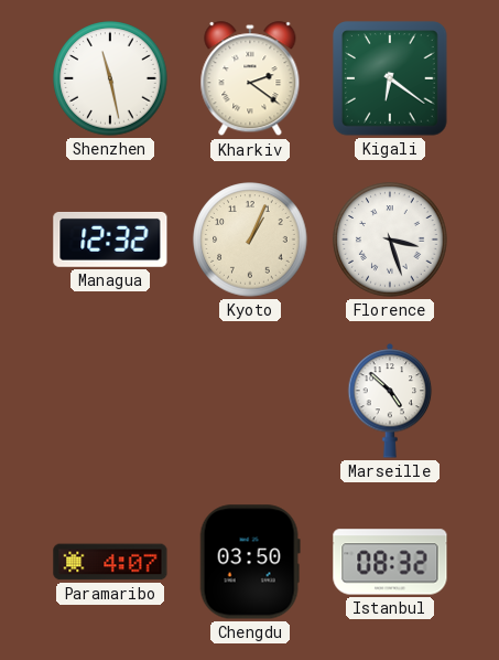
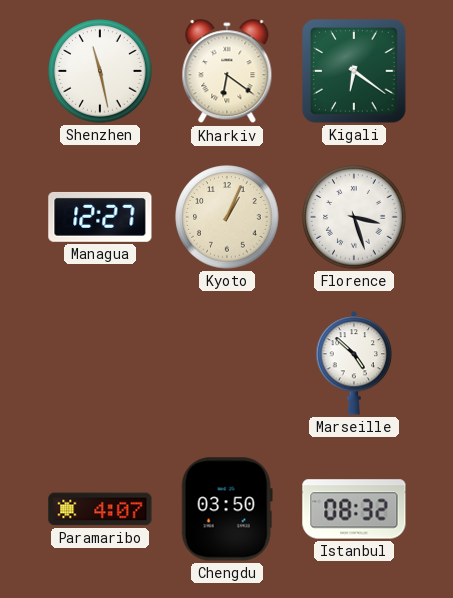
Kharkiv: 2:21 -> 6:21 (227, 72)
Managua: 12:32 -> 12:27 (100, 217)
